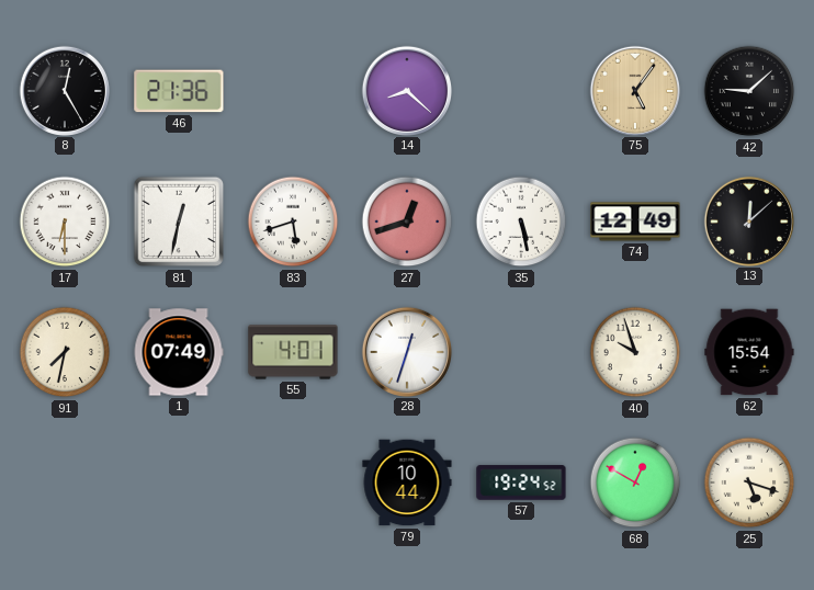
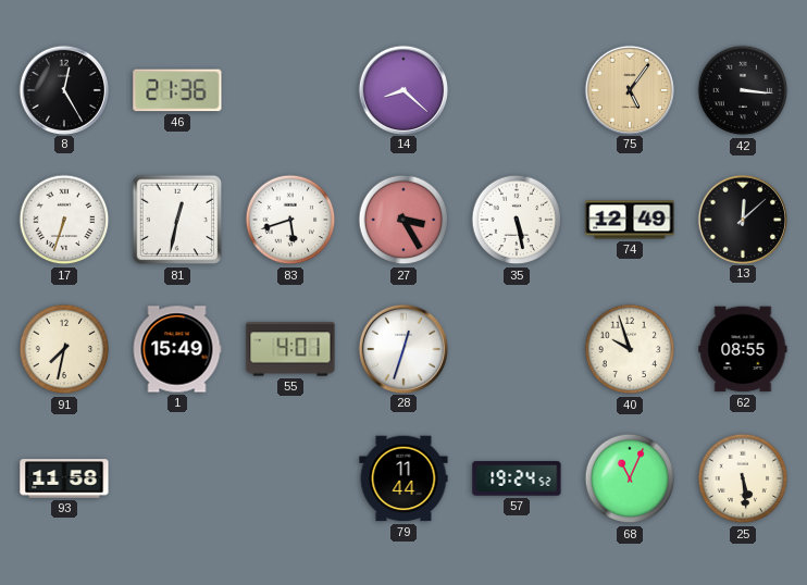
42: 9:08 -> 3:16 (743, 90)
17: 6:30 -> 6:33 (64, 220)
27: 12:42 -> 3:25 (403, 220)
1: 07:49 -> 15:49 (177, 349)
62: 15:54 -> 08:55 (743, 349)
93: none -> 11:58 (64, 478)
79: 10:44 -> 11:44 (403, 478)
68: 12:50 -> 11:04 (630, 478)
25: 5:18 -> 5:29 (743, 478)
